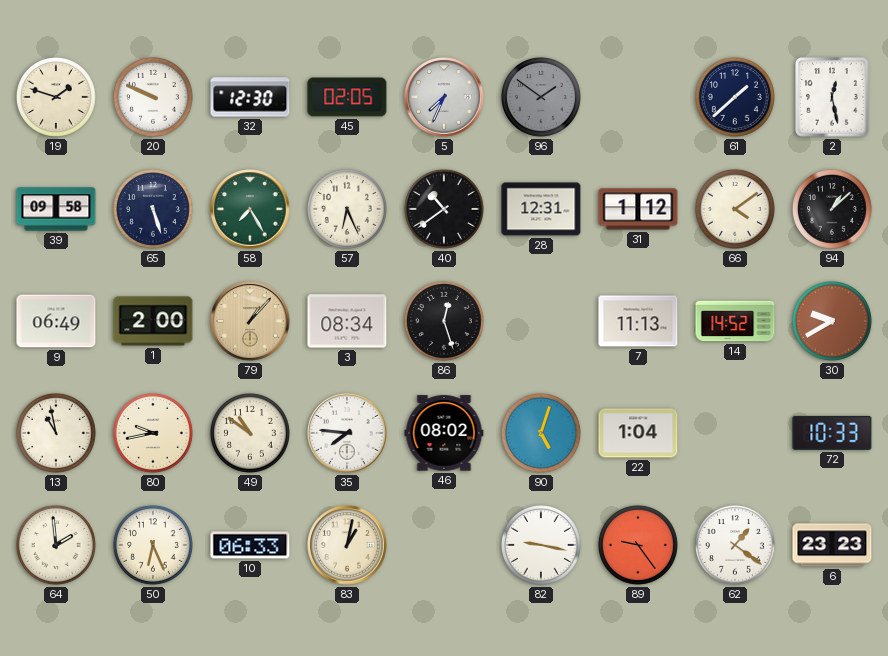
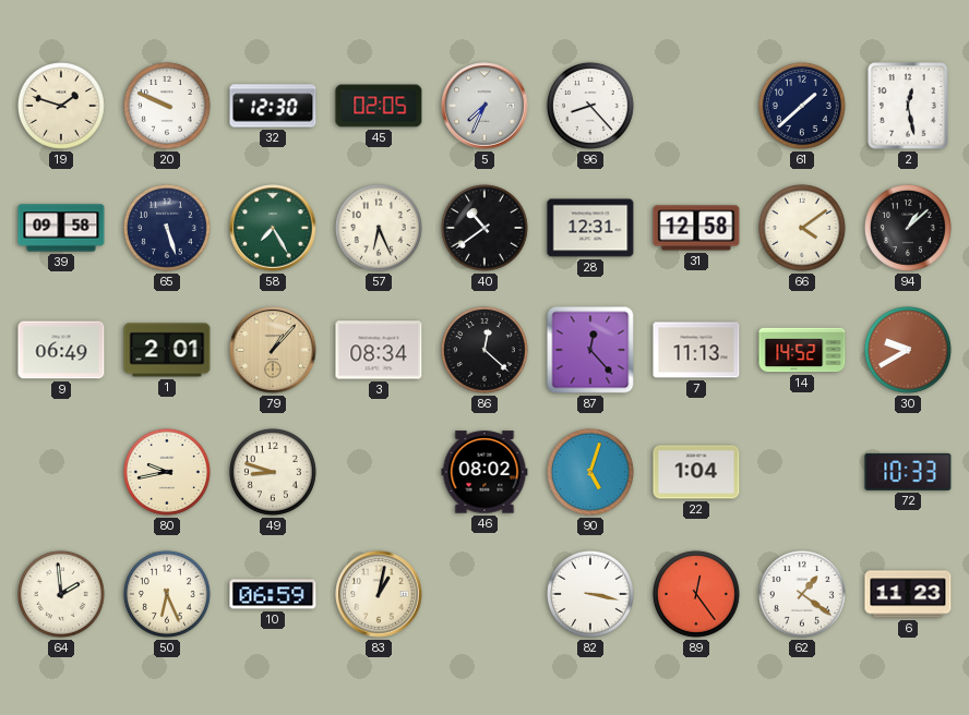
96: 1:51 -> 8:23 (590, 106)
96 dial: grey -> white (590, 106)
31: 1:12 -> 12:58 (696, 228)
1: 2:00 -> 2:01 (167, 350)
86: 12:27 -> 12:22 (484, 350)
87: none -> 12:23 (590, 350)
13: 10:58 -> none (56, 433)
49: 10:51 -> 8:48 (273, 472)
35: 7:46 -> none (347, 433)
10: 06:33 -> 06:59 (273, 594)
82: 9:17 -> 3:17 (590, 594)
89: 9:24 -> 12:24 (696, 594)
6: 23:23 -> 11:23 (908, 594)
